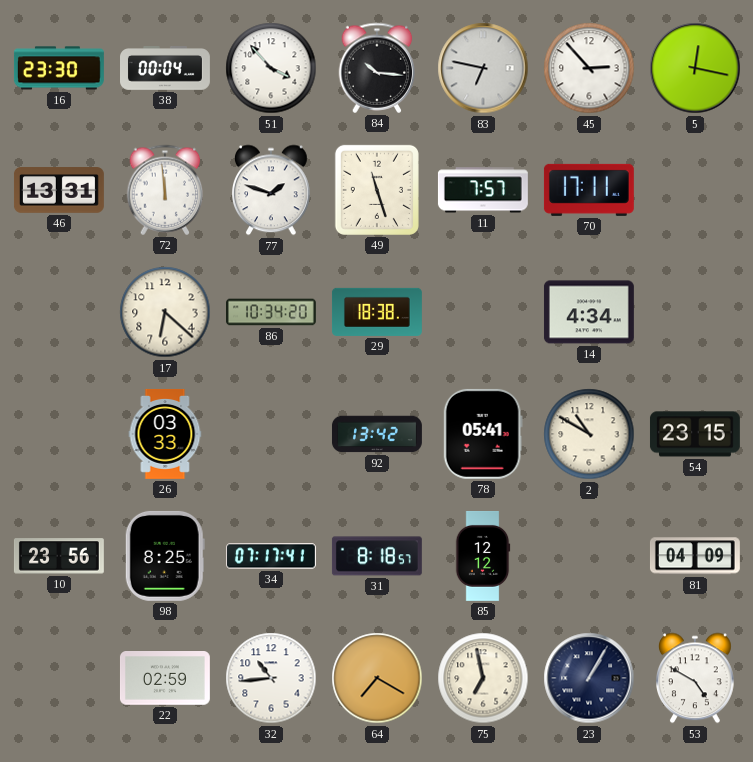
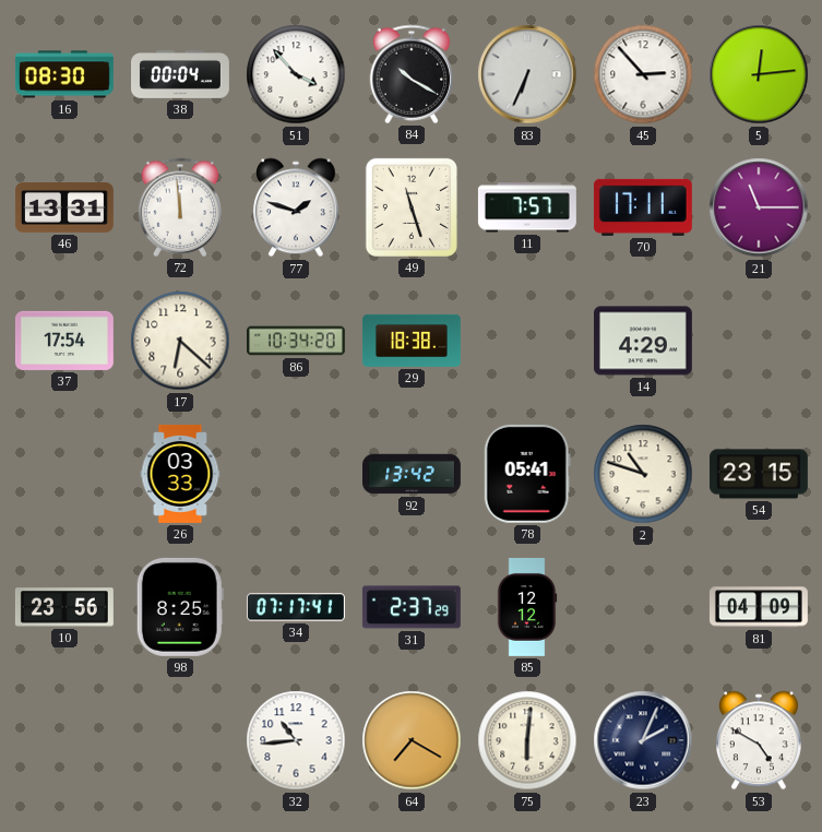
16: 23:30 -> 08:30 (64, 74)
84: 10:16 -> 10:20 (412, 74)
83: 6:47 -> 6:34 (527, 74)
5: 12:17 -> 12:14 (759, 74)
21: none -> 11:15 (759, 207)
37: none -> 17:54 (64, 341)
14: 4:34 -> 4:29 (643, 341)
2: 10:50 -> 10:48 (643, 474)
31: 8:18 -> 2:37 (412, 607)
22: 02:59 -> none (165, 678)
75: 6:58 -> 6:01 (527, 740)
23: 1:05 -> 2:04 (643, 740)
